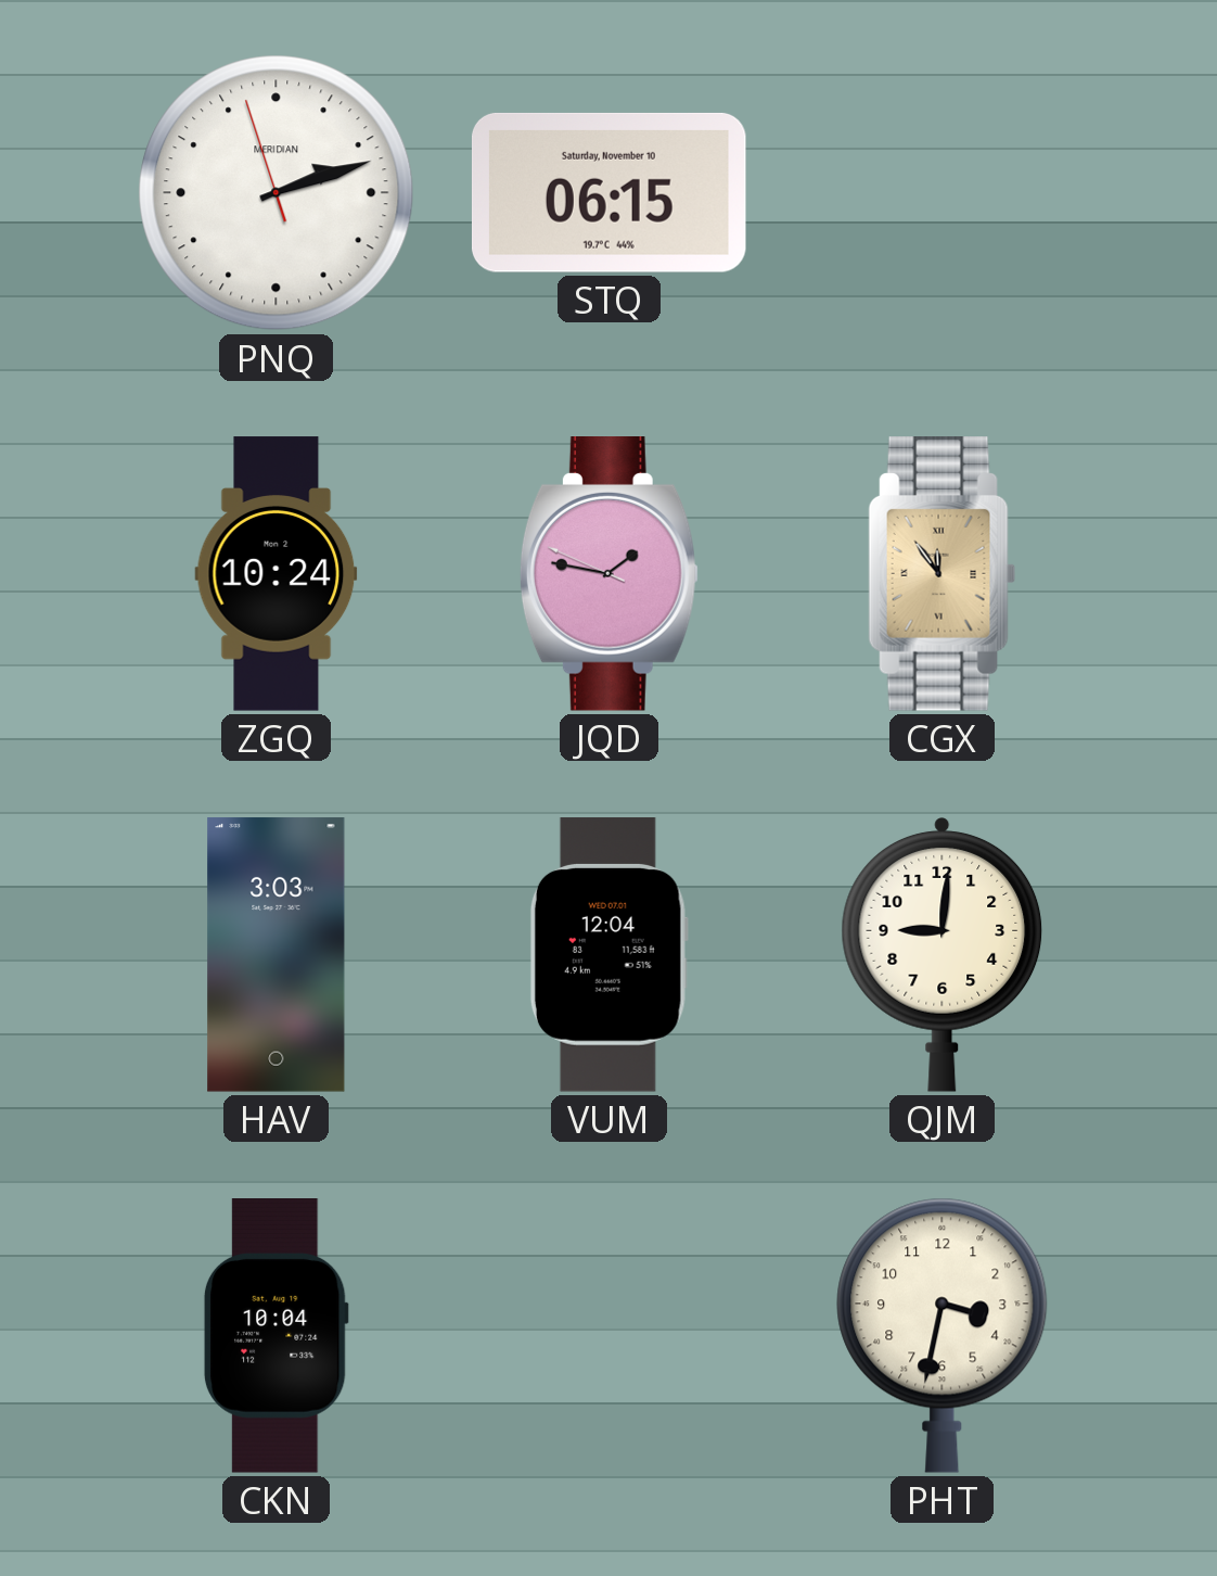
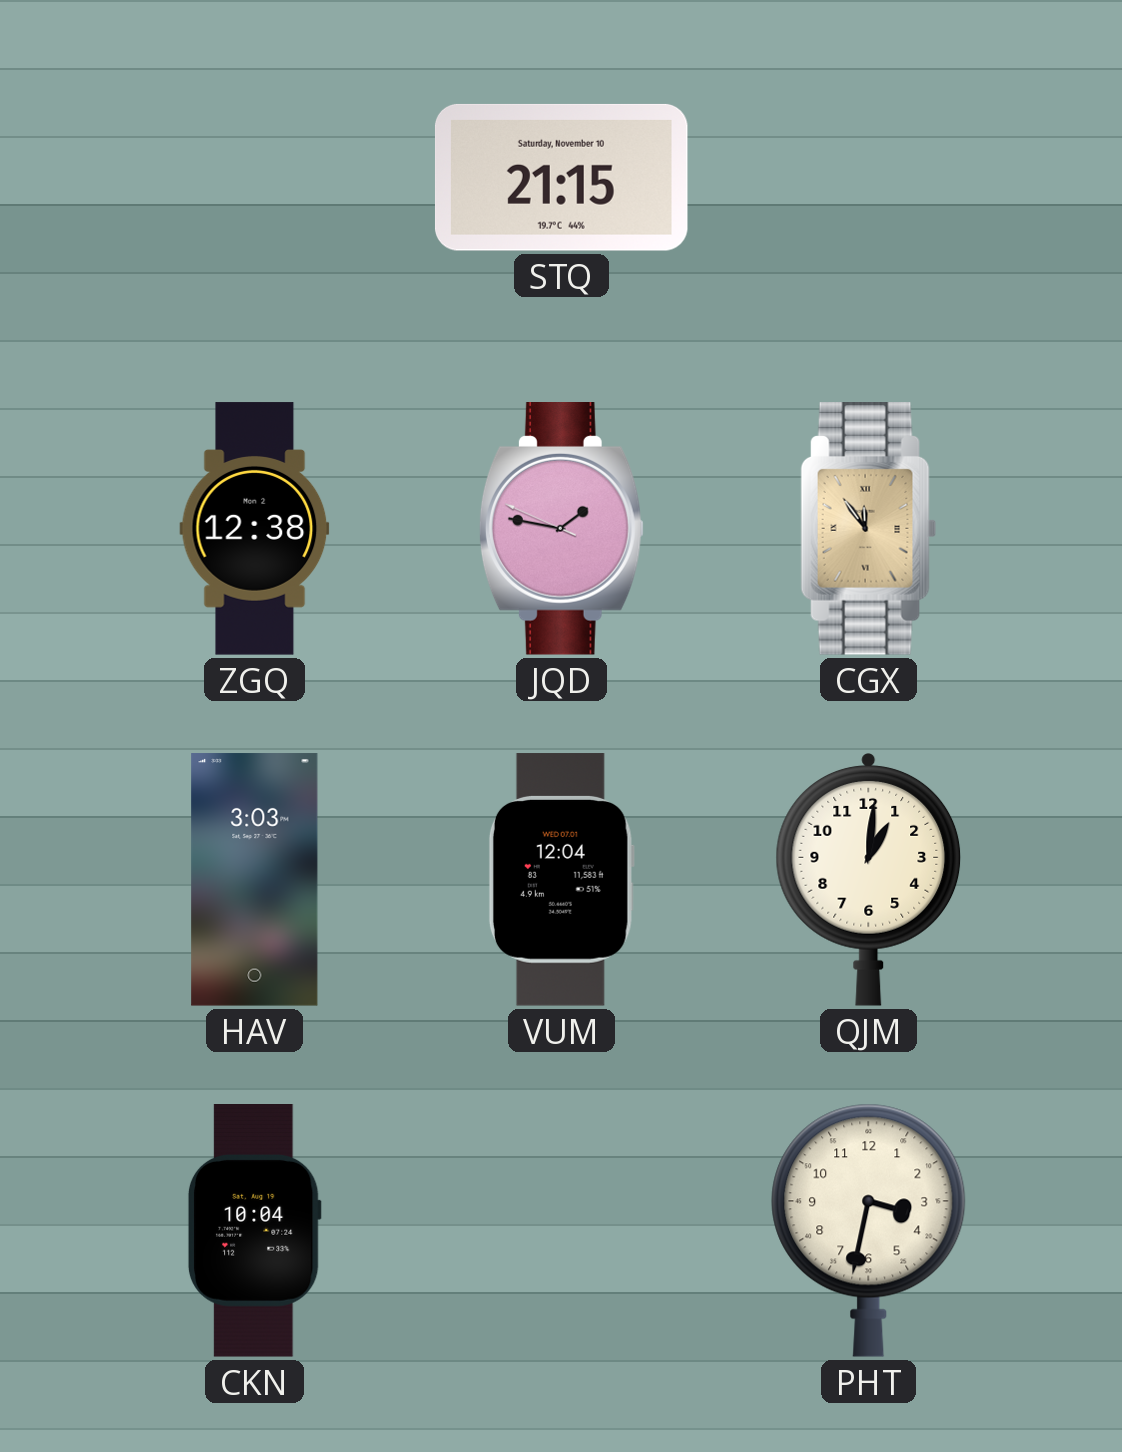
PNQ: 2:11 -> none (277, 193)
STQ: 06:15 -> 21:15 (561, 177)
ZGQ: 10:24 -> 12:38 (255, 529)
QJM: 9:01 -> 1:01 (869, 880)
